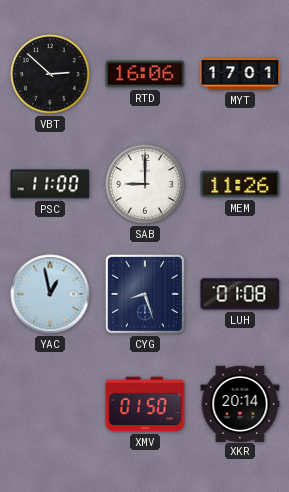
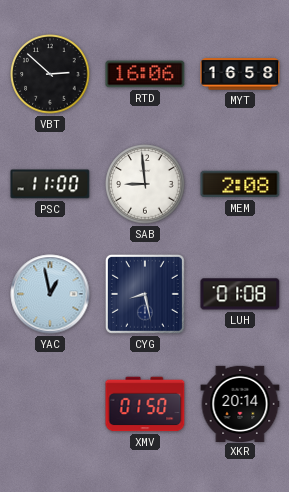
MYT: 17:01 -> 16:58 (240, 74)
SAB: 9:00 -> 8:59 (145, 184)
MEM: 11:26 -> 2:08 (240, 184)
CYG: 8:27 -> 8:28 (145, 294)
